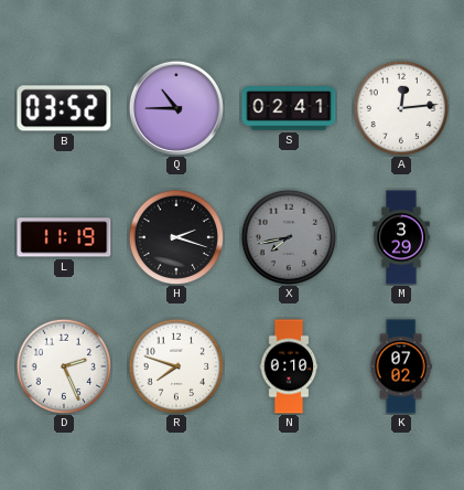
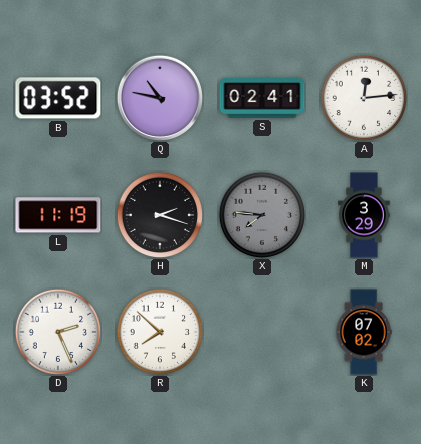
Q: 10:45 -> 10:47 (160, 98)
X: 7:43 -> 7:46 (262, 215)
R: 7:48 -> 7:52 (160, 332)
N: 0:10 -> none (289, 366)
